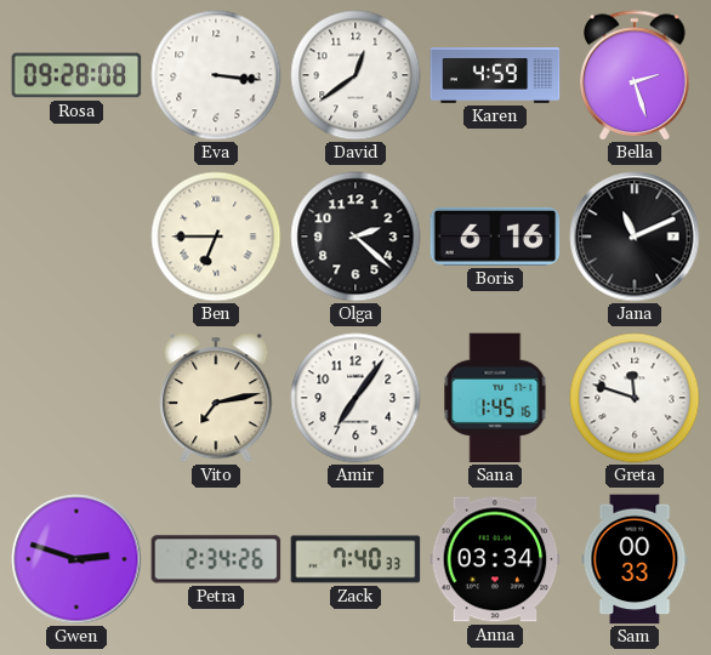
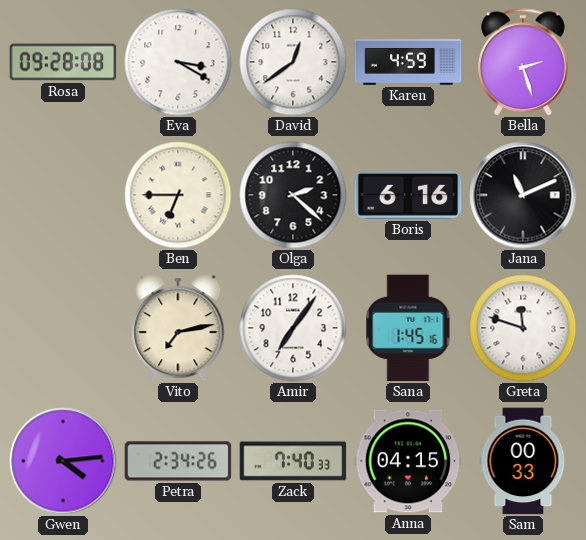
Eva: 3:16 -> 3:20 (178, 62)
Gwen: 2:48 -> 4:14 (63, 461)
Anna: 03:34 -> 04:15 (408, 461)
